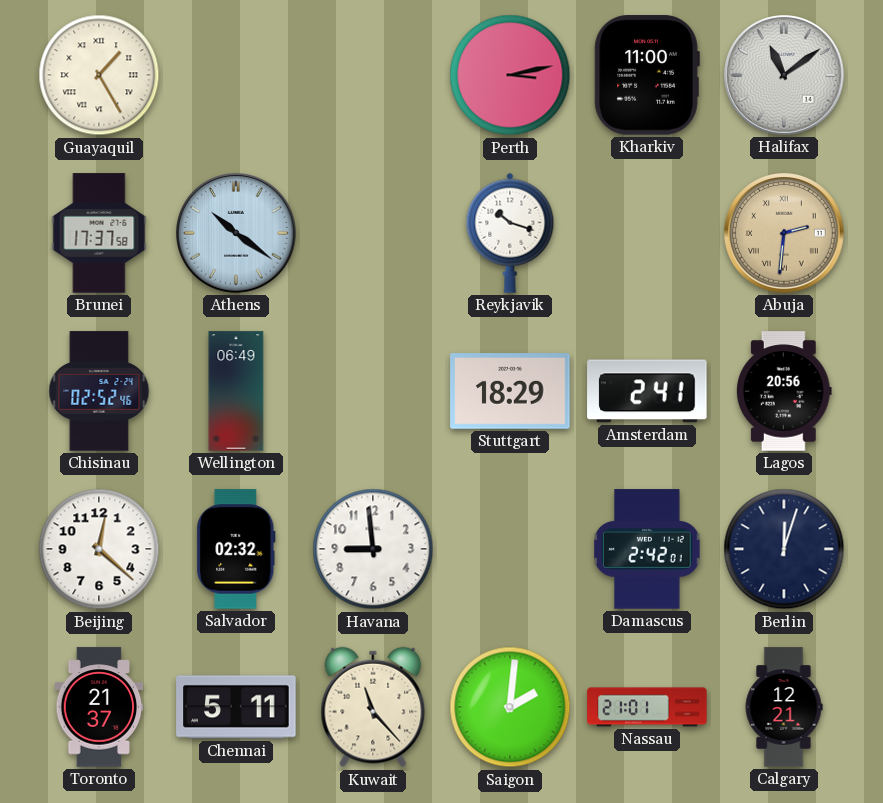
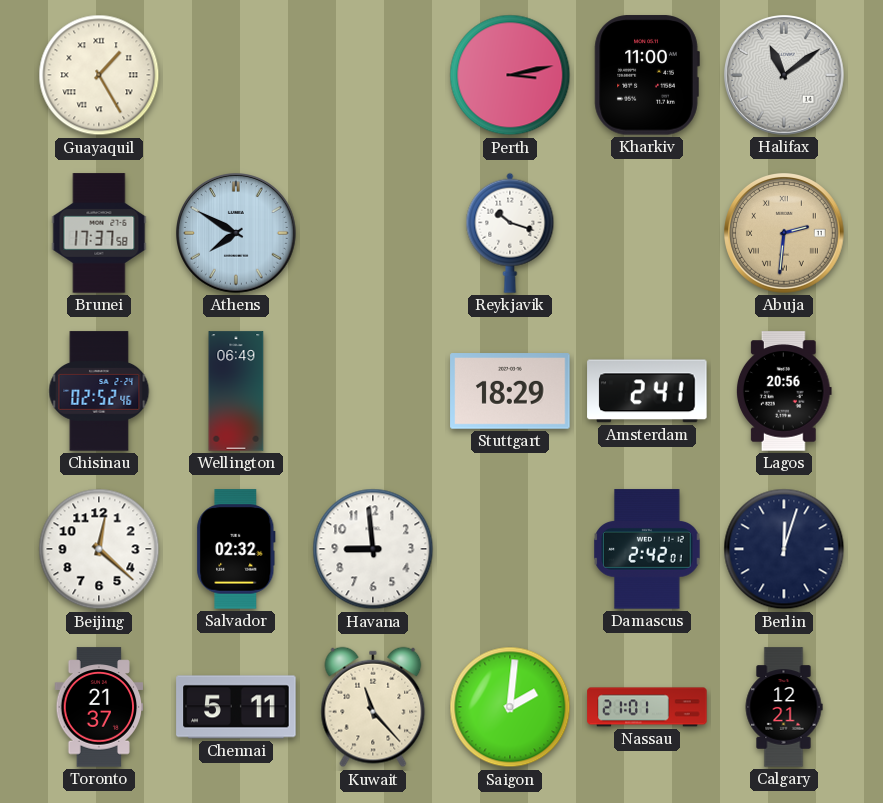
Athens: 10:21 -> 7:50 (237, 234)
